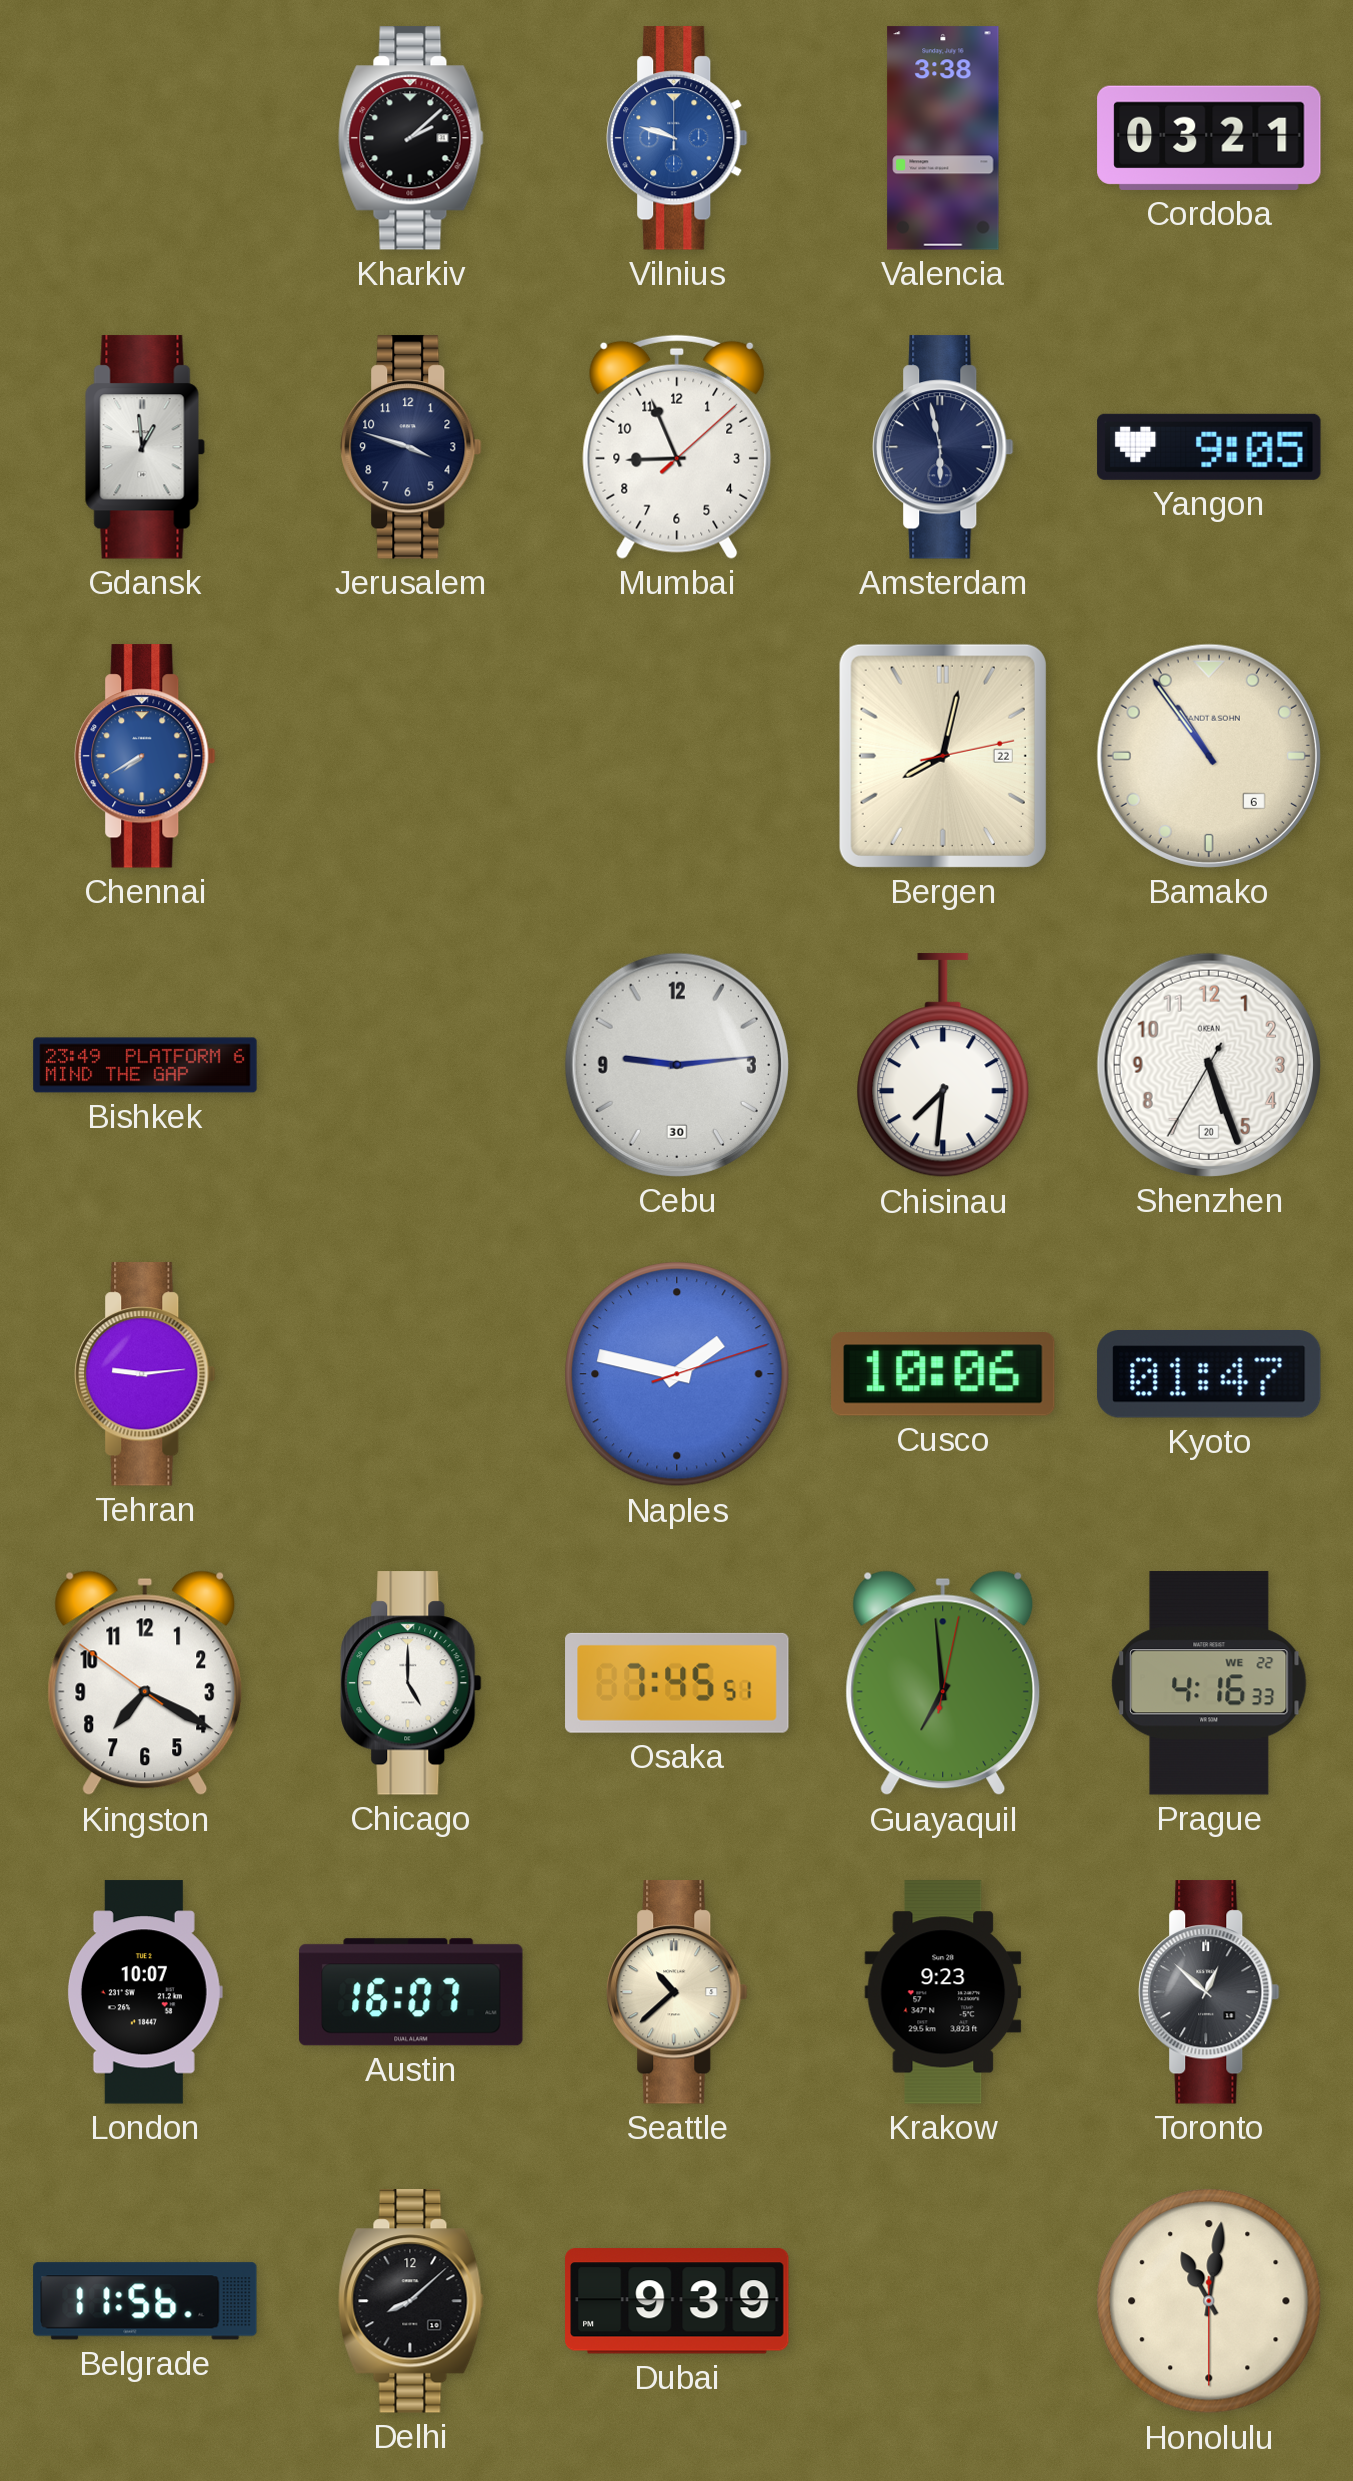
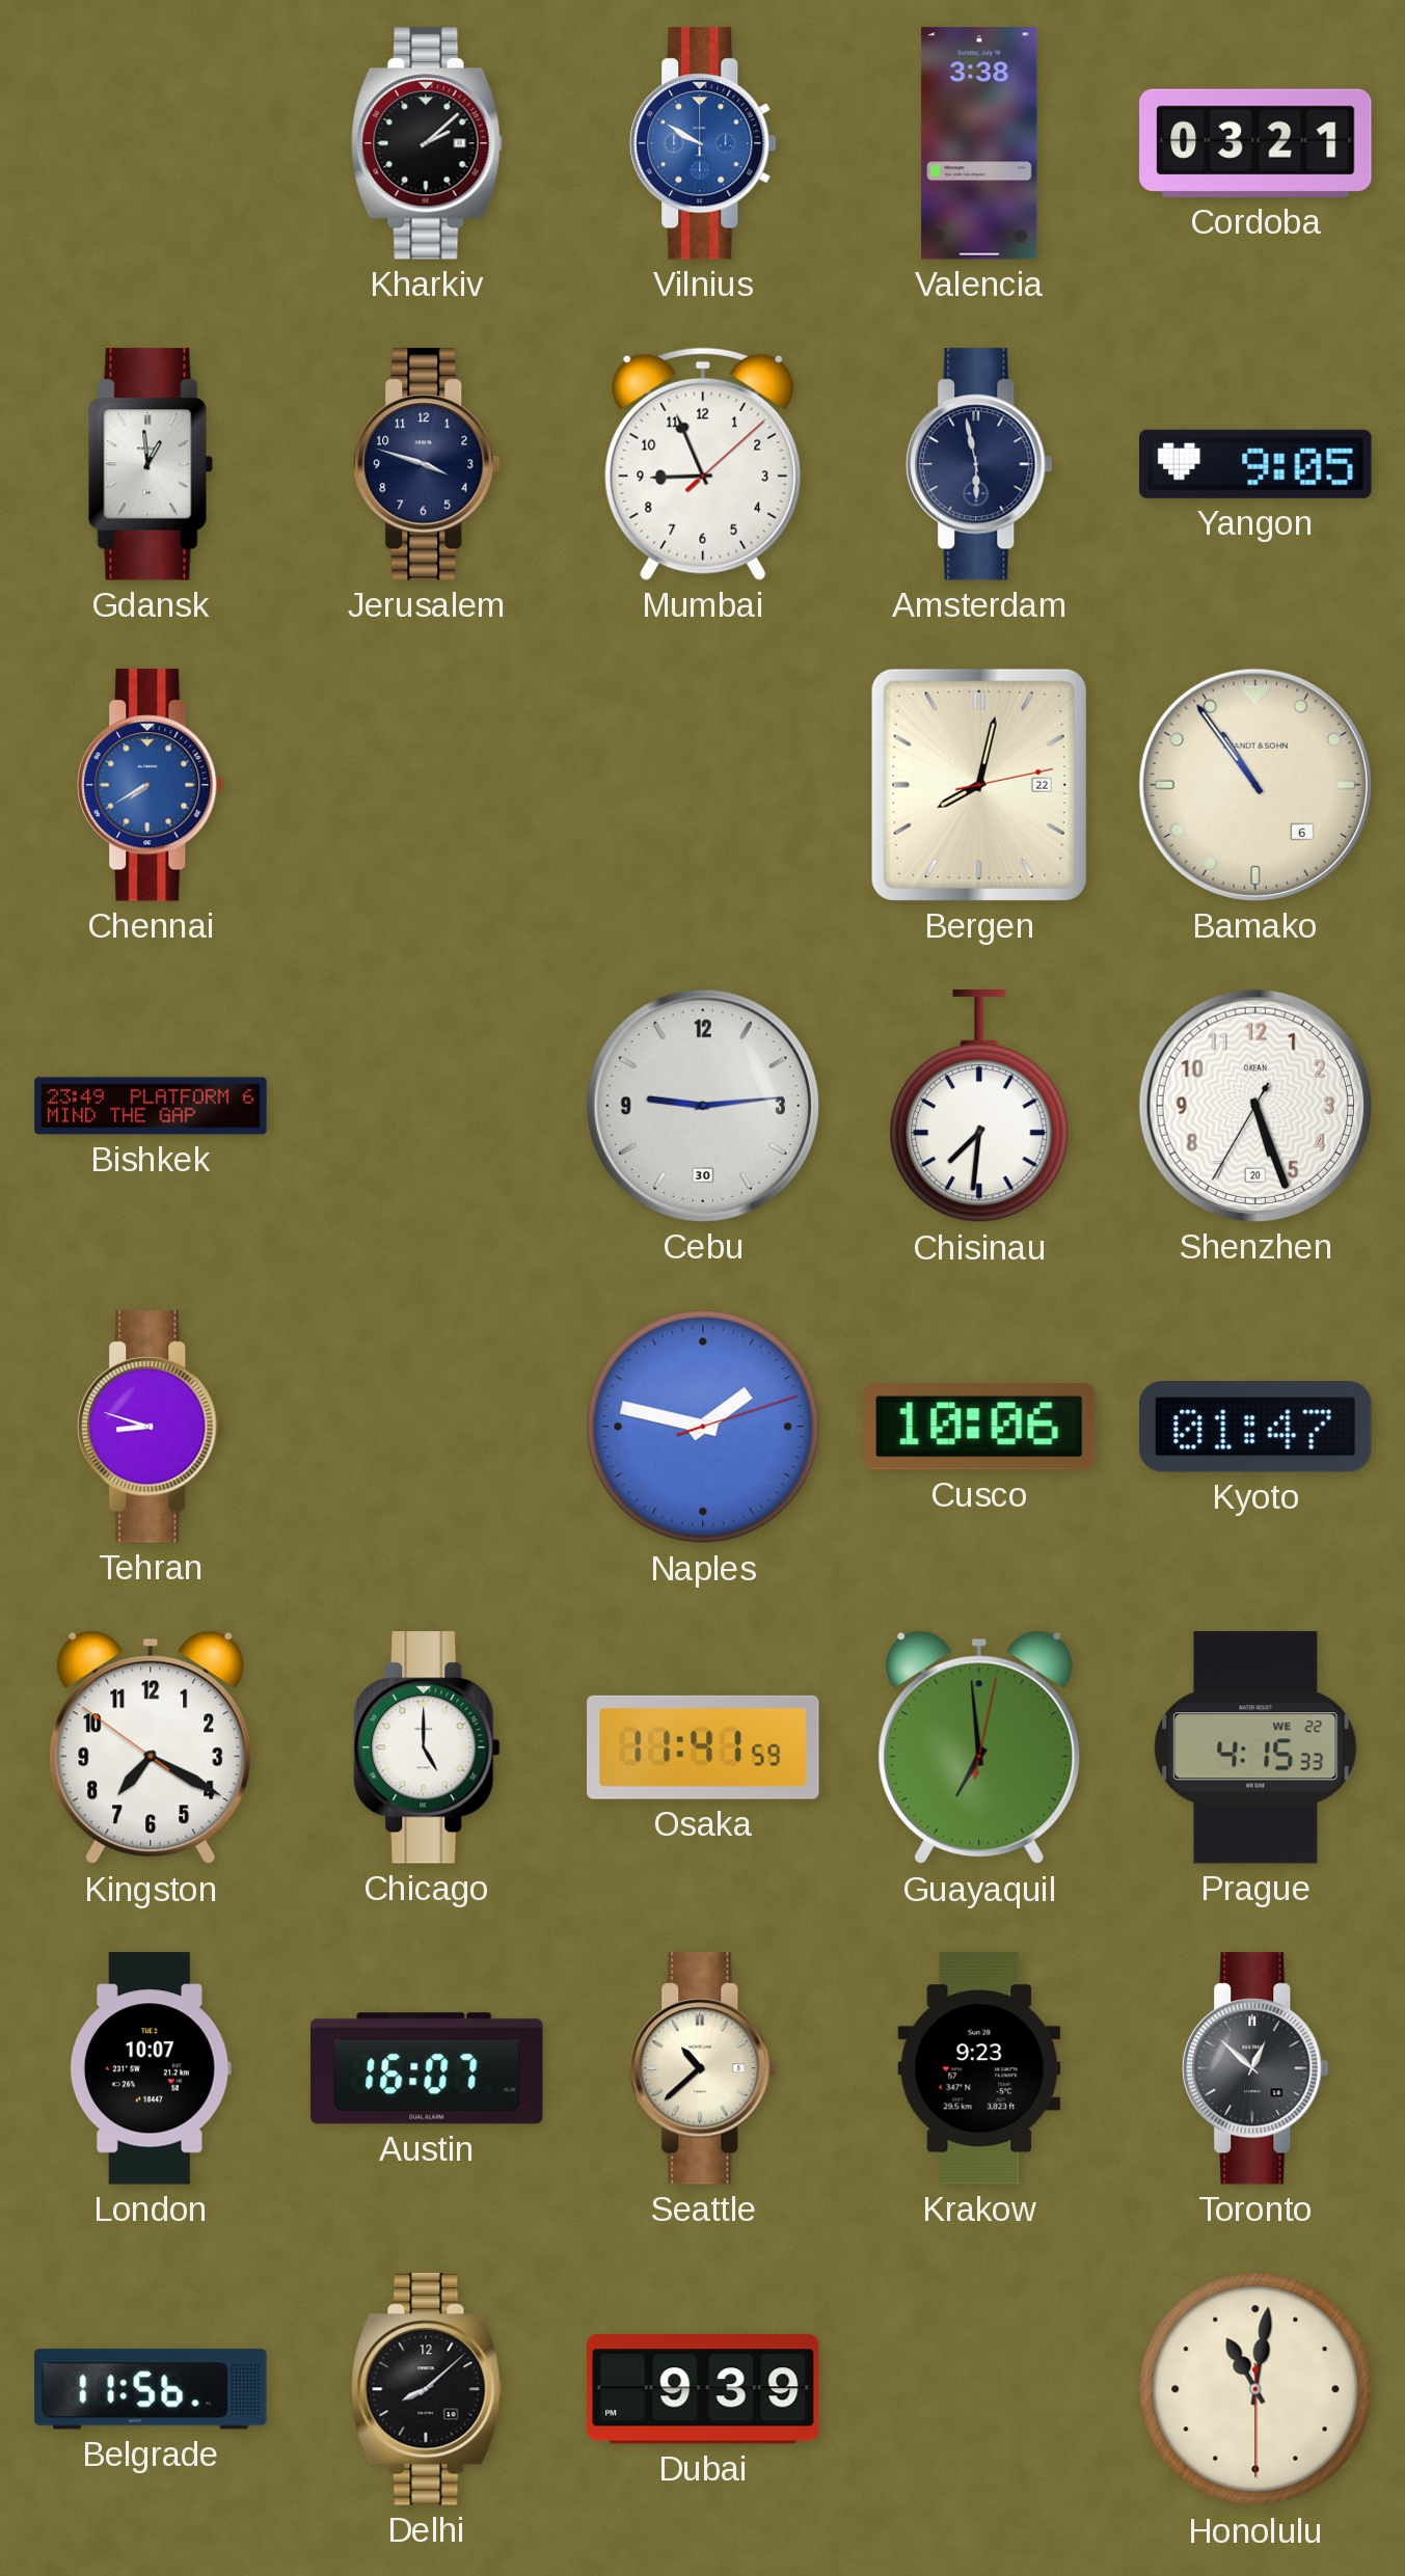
Vilnius: 9:48 -> 9:50 (703, 143)
Tehran: 9:14 -> 8:48 (151, 1427)
Osaka: 7:45 -> 11:41 (703, 1747)
Prague: 4:16 -> 4:15 (1255, 1747)
